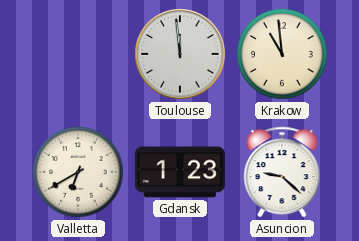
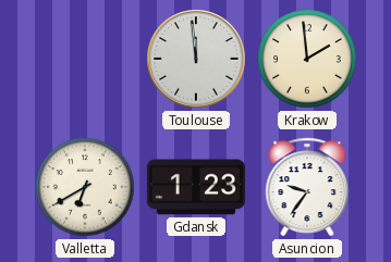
Krakow: 10:59 -> 1:59 (307, 59)
Asuncion: 9:22 -> 9:36 (307, 187)
